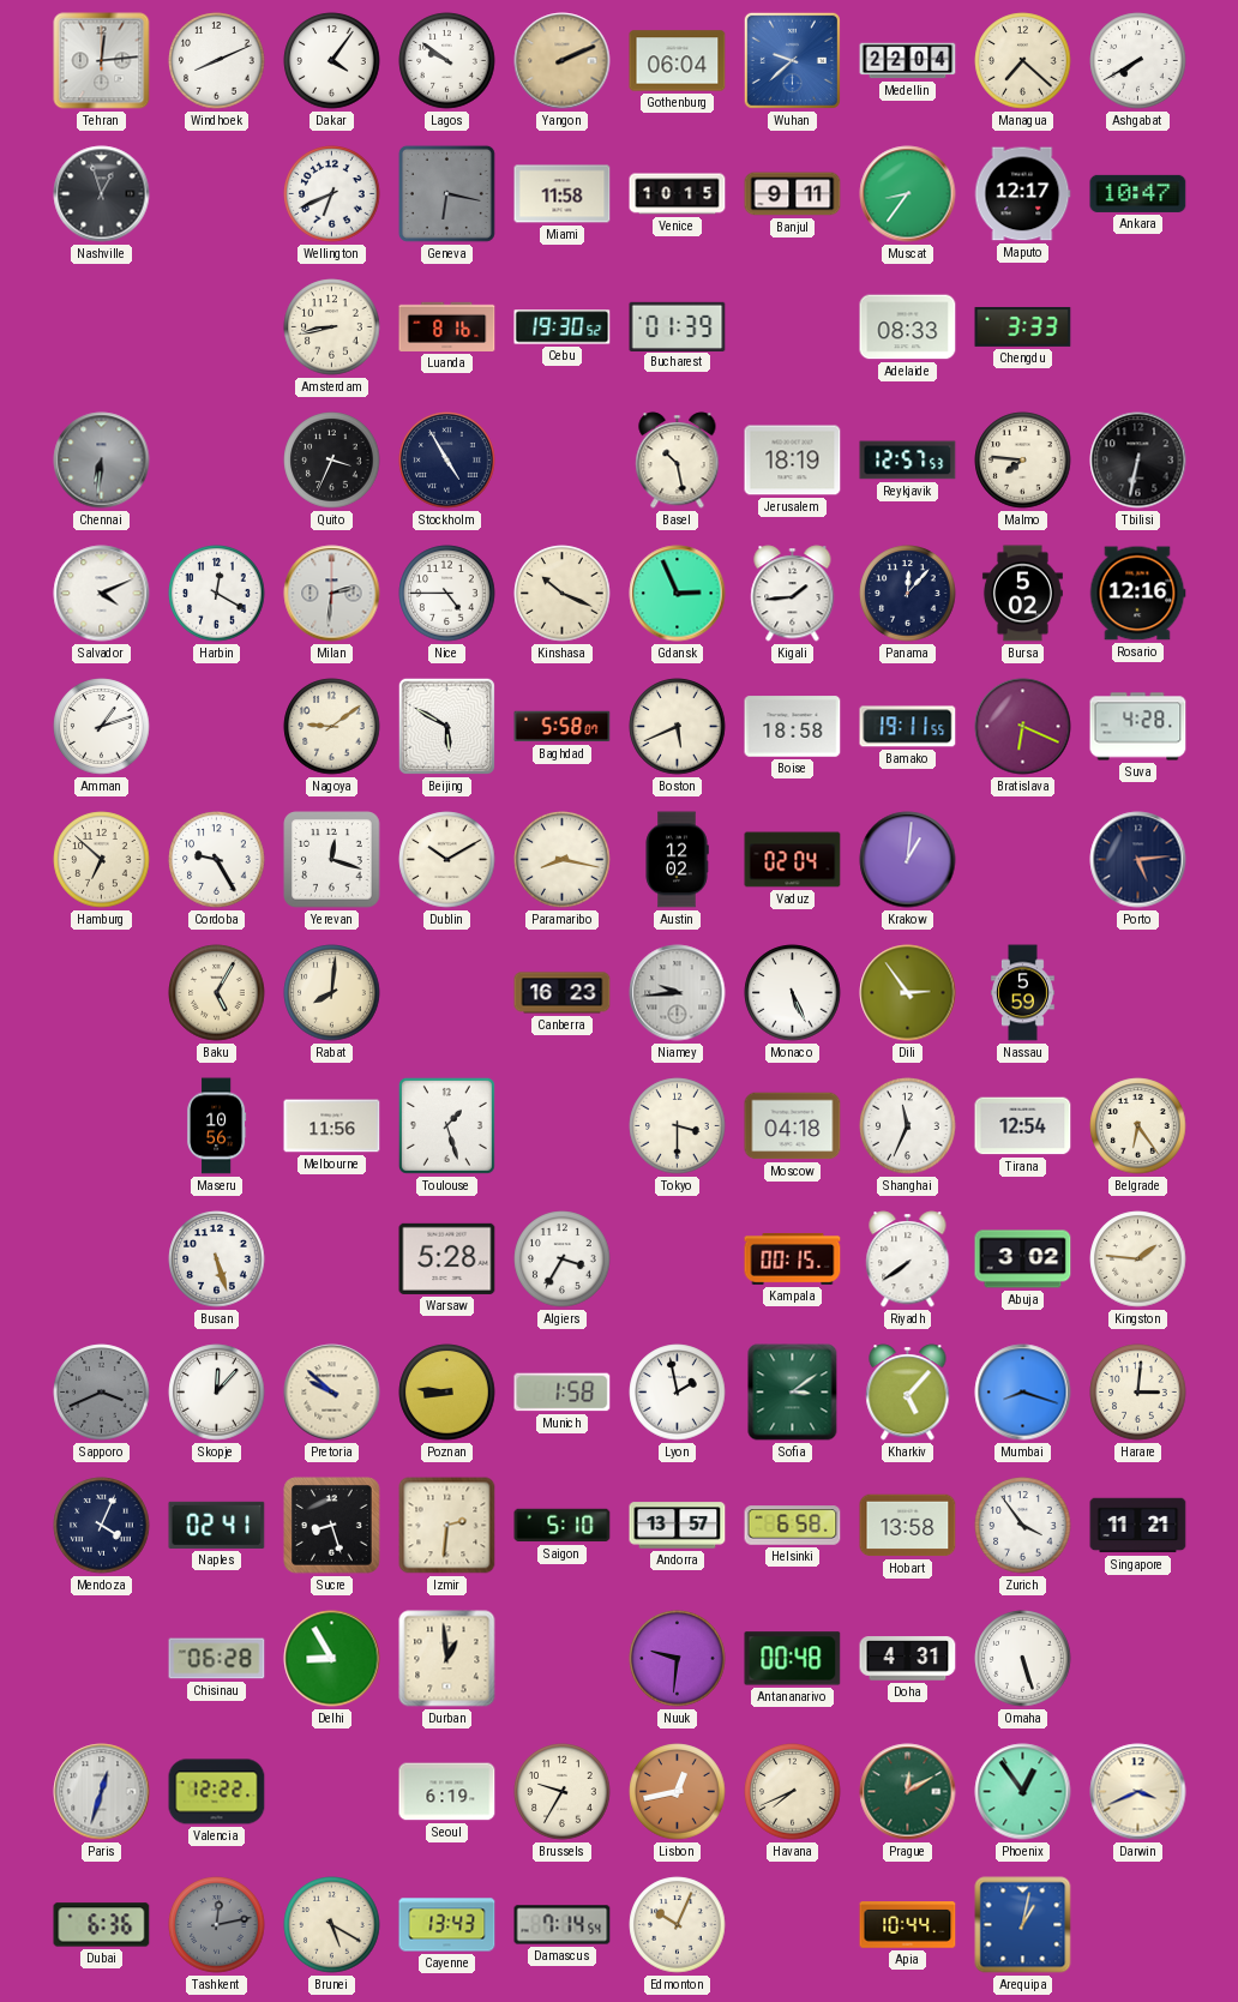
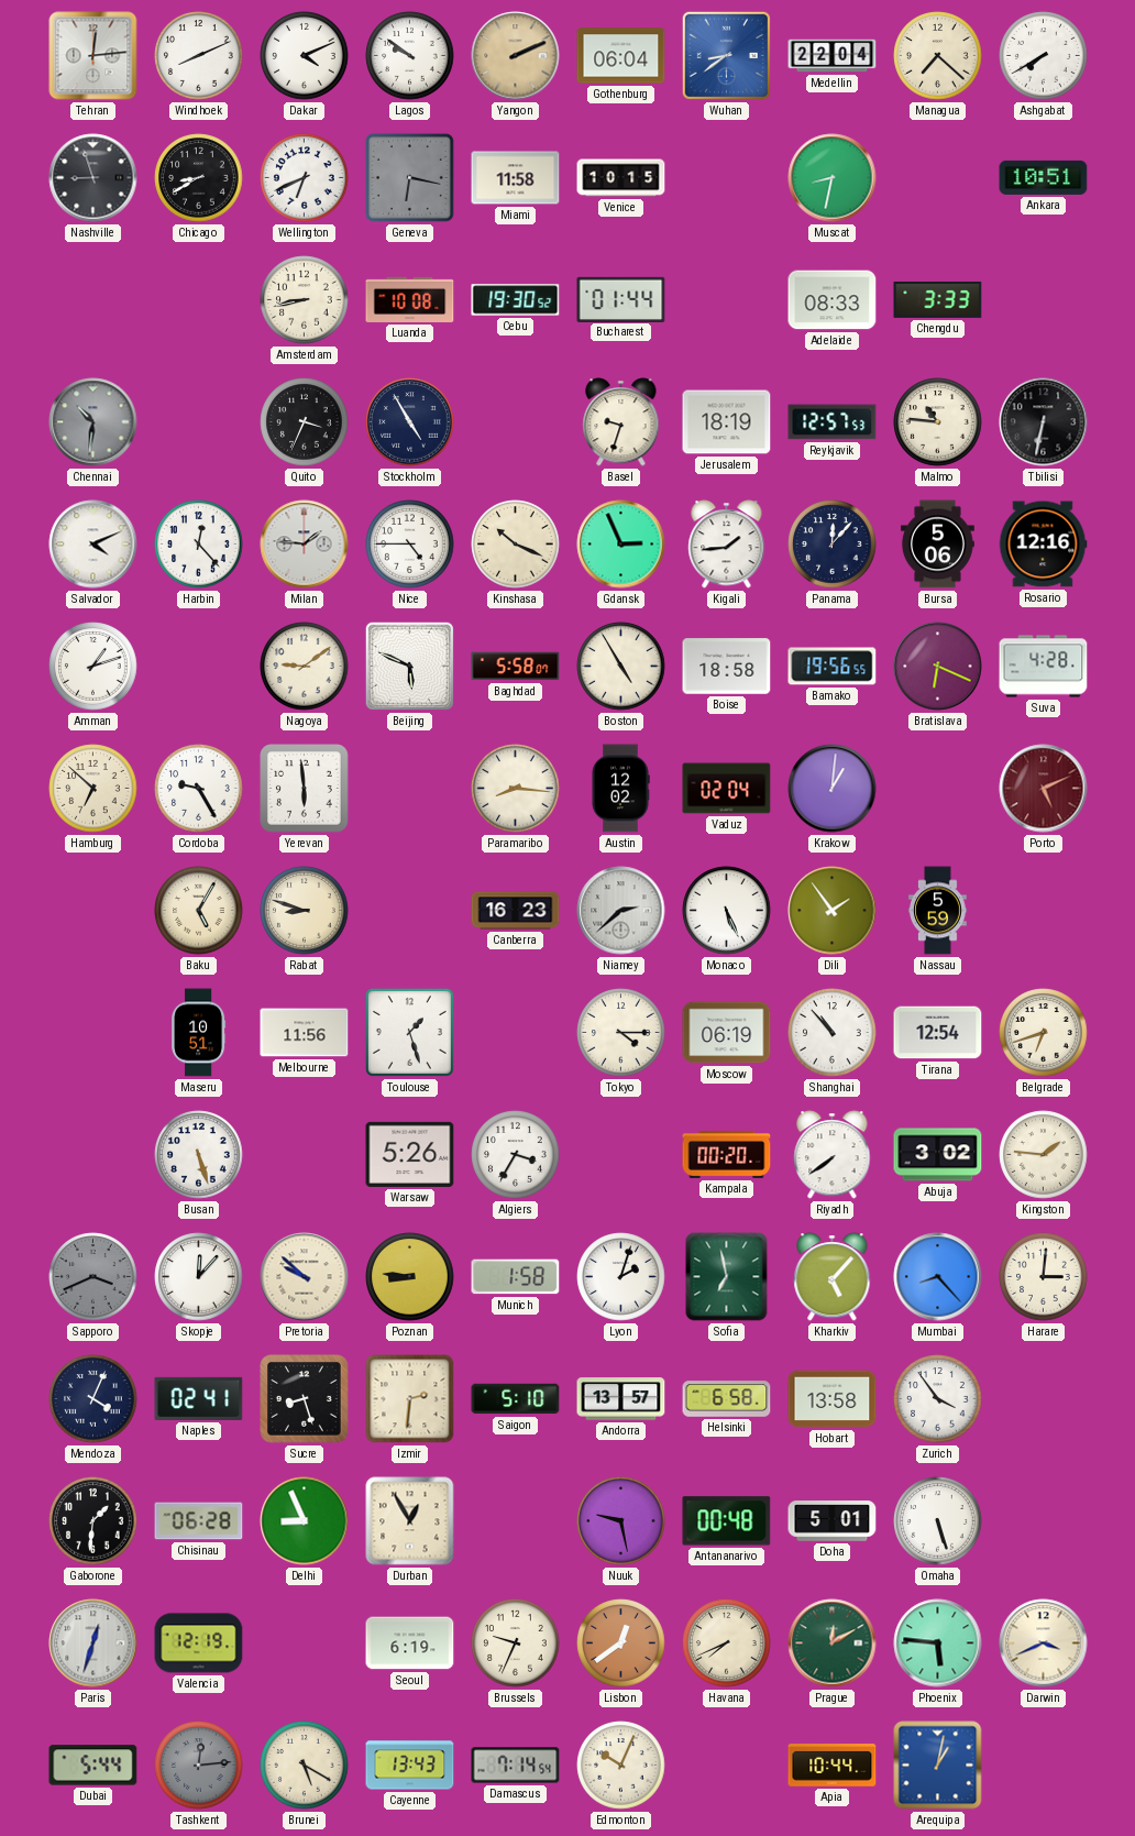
Dakar: 4:06 -> 4:11 (305, 56)
Wuhan: 9:38 -> 8:39 (726, 55)
Nashville: 12:57 -> 8:57 (93, 178)
Chicago: none -> 8:40 (199, 178)
Banjul: 9:11 -> none (793, 194)
Muscat: 8:36 -> 8:32 (833, 178)
Maputo: 12:17 -> none (1022, 194)
Ankara: 10:47 -> 10:51 (1044, 177)
Luanda: 8:16 -> 10:08 (410, 299)
Bucharest: 01:39 -> 01:44 (621, 299)
Chennai: 6:31 -> 10:31 (93, 422)
Basel: 10:28 -> 9:33 (621, 422)
Malmo: 7:46 -> 10:46 (938, 422)
Harbin: 12:20 -> 12:23 (199, 545)
Milan: 2:31 -> 1:46 (305, 545)
Bursa: 5:02 -> 5:06 (937, 545)
Beijing: 5:50 -> 5:49 (409, 666)
Boston: 5:41 -> 4:55 (621, 667)
Bamako: 19:11 -> 19:56 (833, 667)
Yerevan: 12:18 -> 5:59 (305, 789)
Dublin: 10:10 -> none (447, 860)
Paramaribo: 8:17 -> 8:16 (516, 789)
Porto: 5:14 -> 5:11 (1044, 789)
Porto dial: navy -> burgundy (1044, 789)
Rabat: 8:01 -> 8:48 (305, 911)
Niamey: 9:44 -> 2:38 (621, 911)
Dili: 2:54 -> 1:54 (833, 911)
Maseru: 10:56 -> 10:51 (199, 1033)
Tokyo: 3:30 -> 4:15 (621, 1033)
Moscow: 04:18 -> 06:19 (727, 1033)
Shanghai: 11:34 -> 10:53 (833, 1033)
Belgrade: 6:24 -> 6:42 (1044, 1033)
Warsaw: 5:28 -> 5:26 (410, 1154)
Kampala: 00:15 -> 00:20 (727, 1155)
Lyon: 1:58 -> 2:03 (621, 1277)
Sofia: 3:09 -> 6:58 (727, 1277)
Mumbai: 8:18 -> 8:23 (938, 1277)
Singapore: 11:21 -> none (1138, 1526)
Gaborone: none -> 1:31 (93, 1521)
Delhi: 8:55 -> 8:56 (305, 1521)
Durban: 12:59 -> 12:55 (410, 1521)
Nuuk: 9:31 -> 9:28 (621, 1521)
Doha: 4:31 -> 5:01 (833, 1521)
Valencia: 12:22 -> 12:19 (199, 1643)
Brussels: 9:35 -> 9:34 (516, 1643)
Lisbon: 12:43 -> 12:39 (621, 1643)
Phoenix: 12:54 -> 5:46 (938, 1643)
Dubai: 6:36 -> 5:44 (93, 1766)
Tashkent: 12:13 -> 12:14 (199, 1766)
